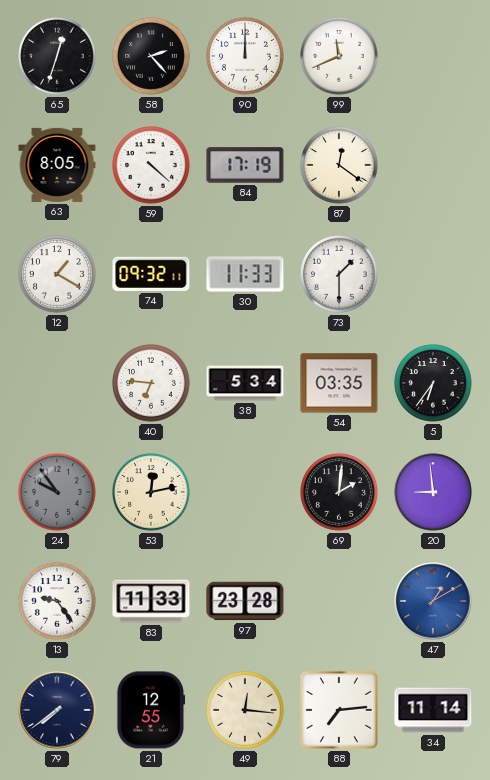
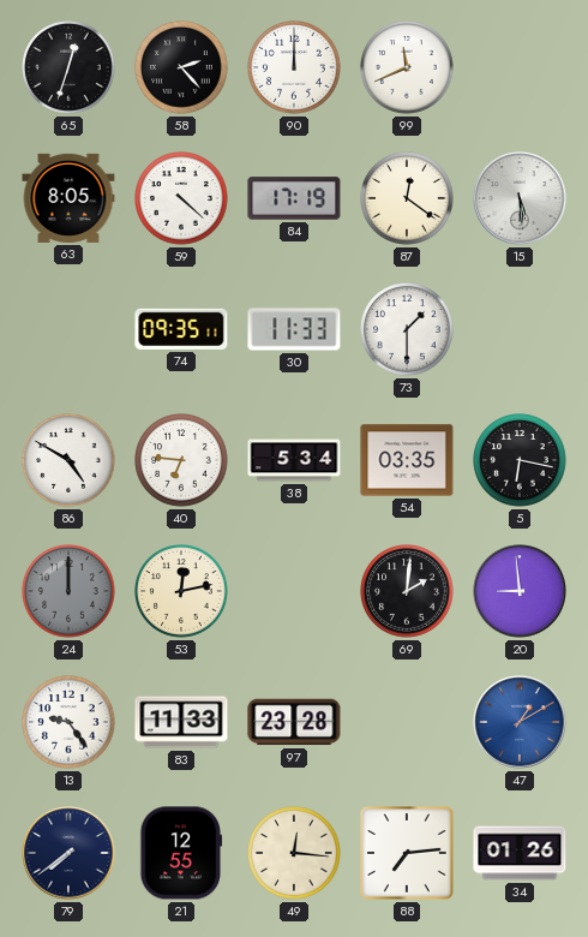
15: none -> 5:29 (520, 198)
12: 1:20 -> none (57, 274)
74: 09:32 -> 09:35 (181, 329)
86: none -> 4:50 (68, 460)
5: 6:36 -> 6:17 (520, 460)
24: 9:54 -> 12:00 (68, 591)
34: 11:14 -> 01:26 (520, 853)
